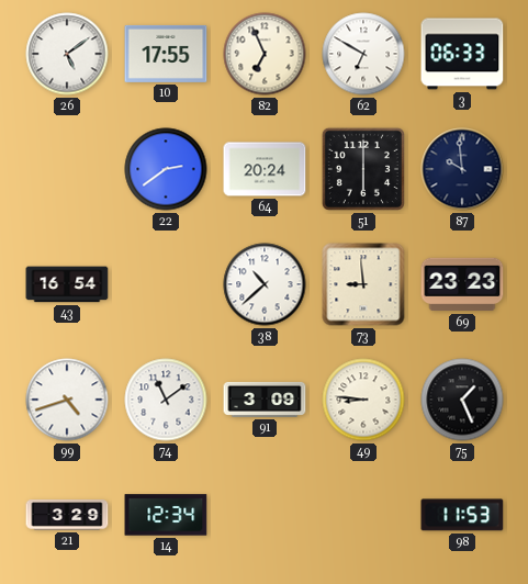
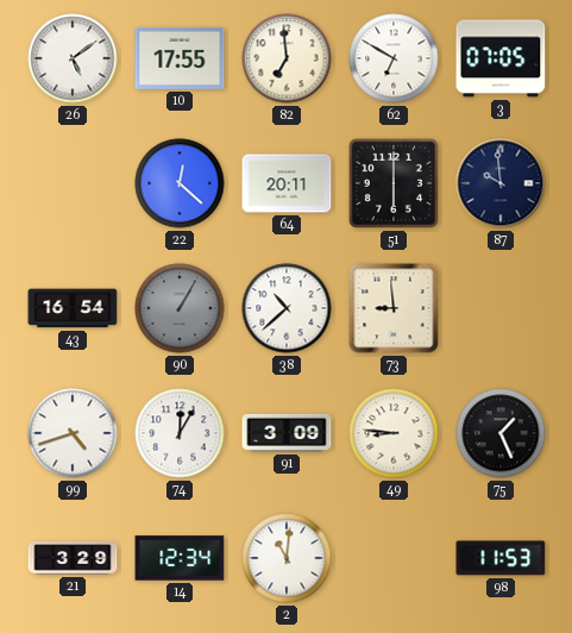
82: 6:56 -> 6:59 (287, 58)
3: 06:33 -> 07:05 (501, 58)
22: 2:39 -> 12:22 (180, 183)
64: 20:24 -> 20:11 (287, 183)
90: none -> 1:05 (180, 308)
69: 23:23 -> none (462, 284)
74: 11:09 -> 12:05 (180, 433)
2: none -> 11:01 (287, 558)
